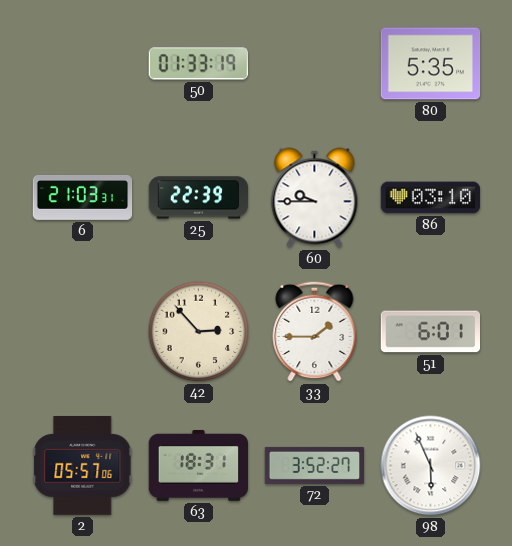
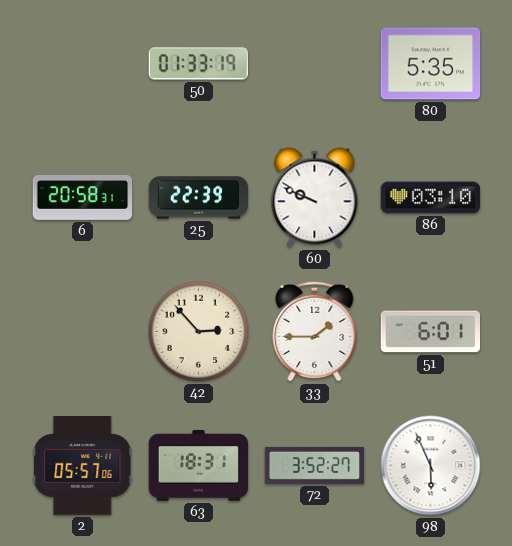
6: 21:03 -> 20:58 (83, 198)
60: 9:45 -> 9:49 (315, 198)
